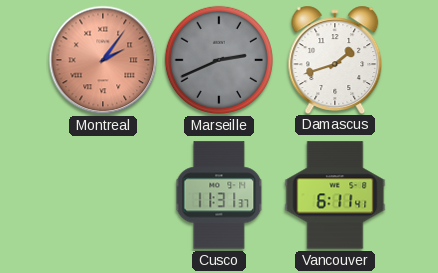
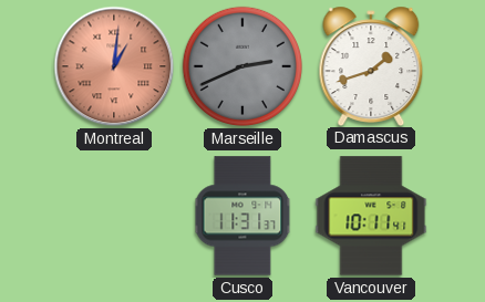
Montreal: 2:06 -> 1:01 (114, 66)
Vancouver: 6:11 -> 10:11 (371, 216)
